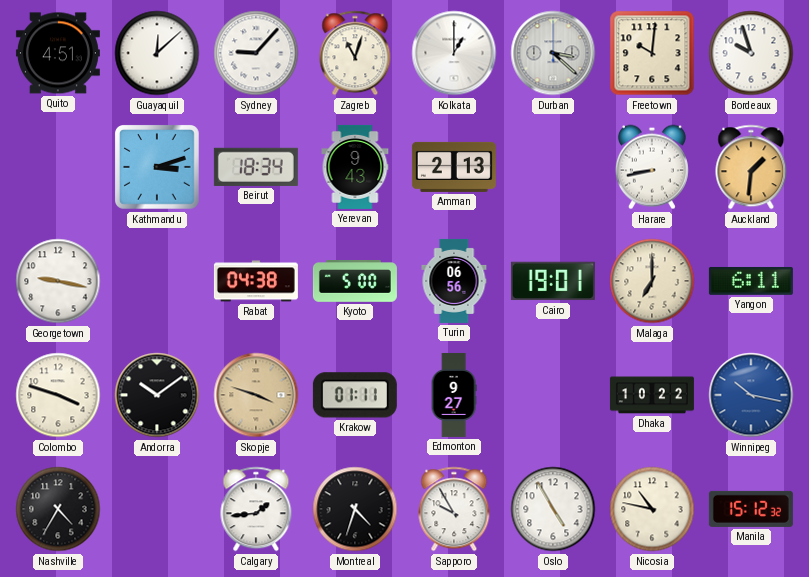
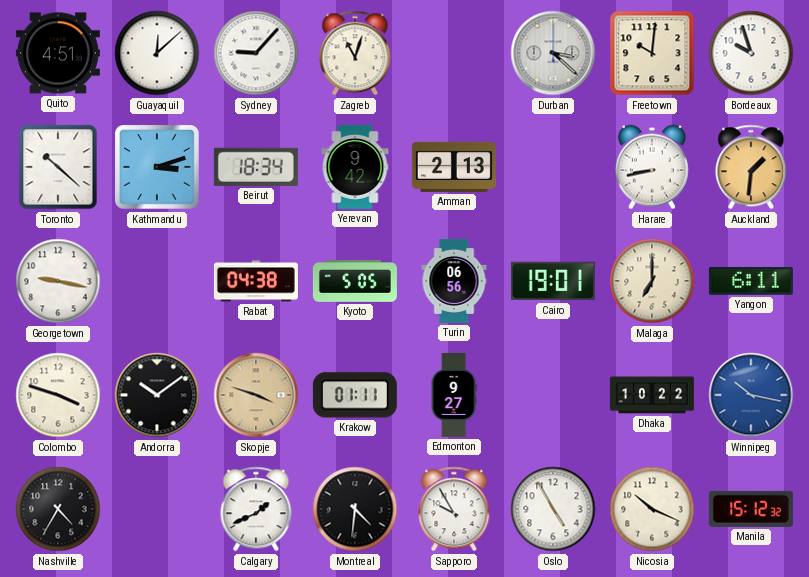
Kolkata: 1:00 -> none (454, 53)
Toronto: none -> 10:22 (58, 167)
Yerevan: 9:43 -> 9:42 (355, 167)
Kyoto: 5:00 -> 5:05 (355, 282)
Calgary: 1:44 -> 1:41 (256, 509)
Montreal: 4:33 -> 4:31 (355, 509)
Nicosia: 10:47 -> 10:19 (652, 509)
